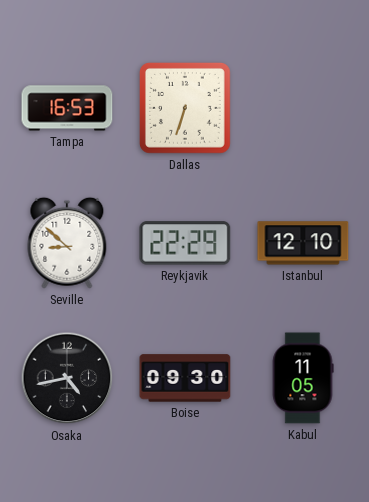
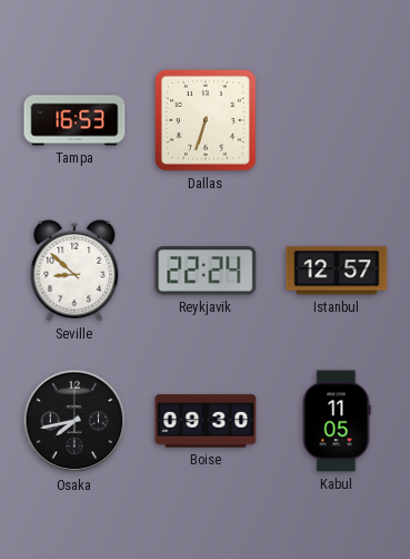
Reykjavik: 22:29 -> 22:24 (206, 271)
Istanbul: 12:10 -> 12:57 (337, 271)
Osaka: 4:43 -> 7:43 (74, 421)
